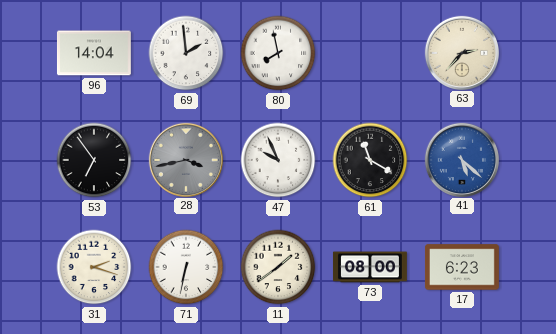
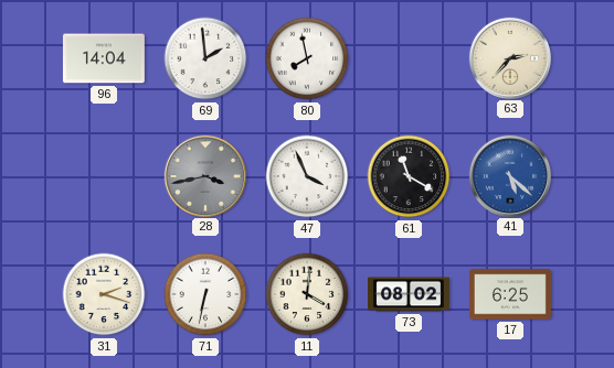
53: 6:54 -> none (94, 160)
47: 9:56 -> 3:56 (307, 176)
11: 1:39 -> 4:01 (307, 294)
73: 08:00 -> 08:02 (409, 294)
17: 6:23 -> 6:25 (510, 294)
